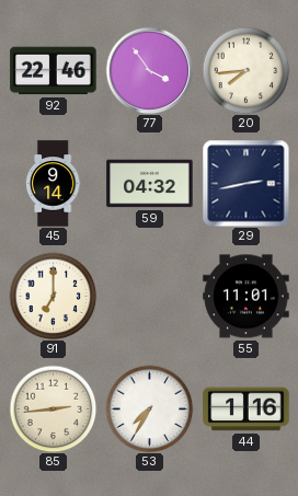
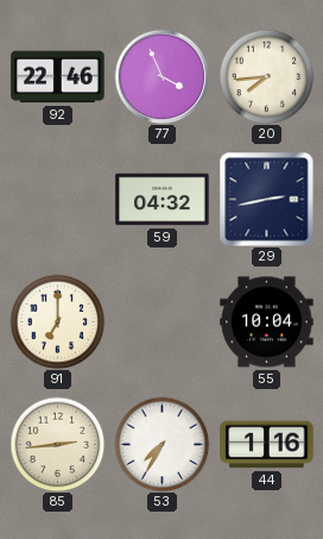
77: 3:54 -> 3:56 (161, 76)
45: 9:14 -> none (53, 184)
55: 11:01 -> 10:04 (267, 322)
